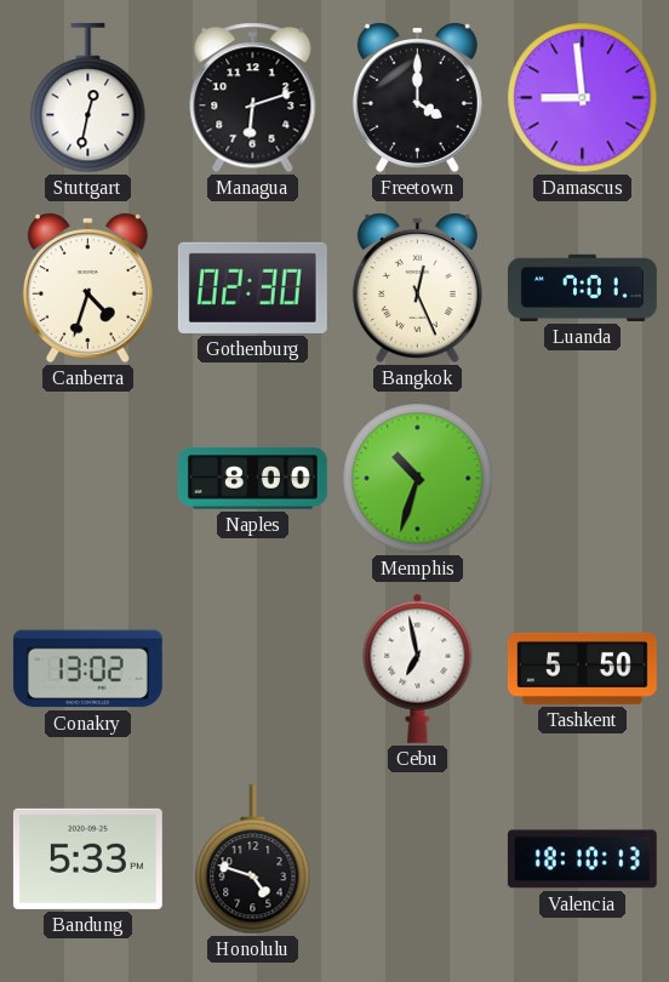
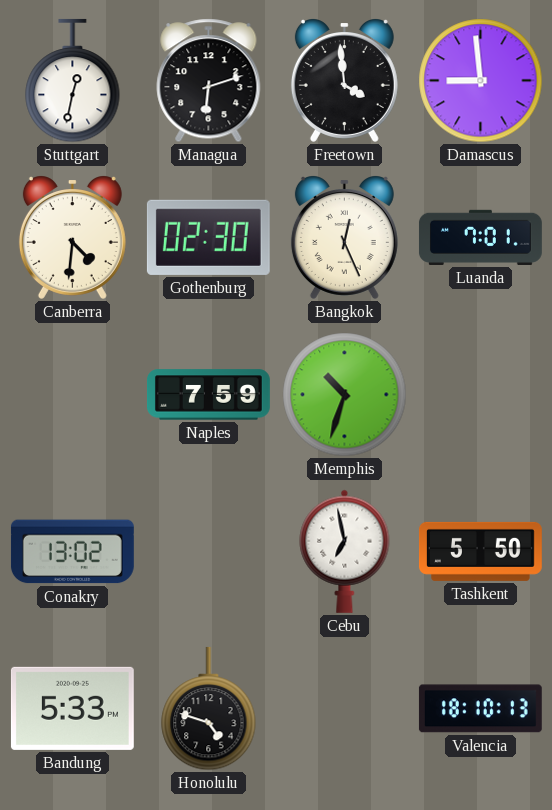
Freetown: 4:00 -> 3:59 (344, 80)
Canberra: 4:33 -> 4:31 (72, 237)
Naples: 8:00 -> 7:59 (209, 395)
